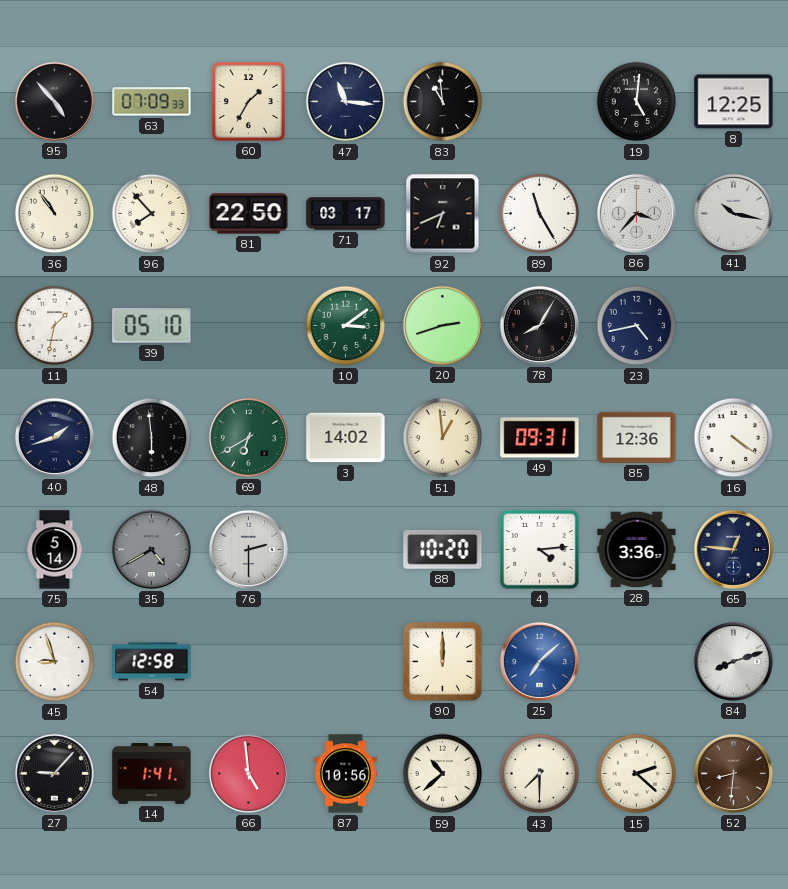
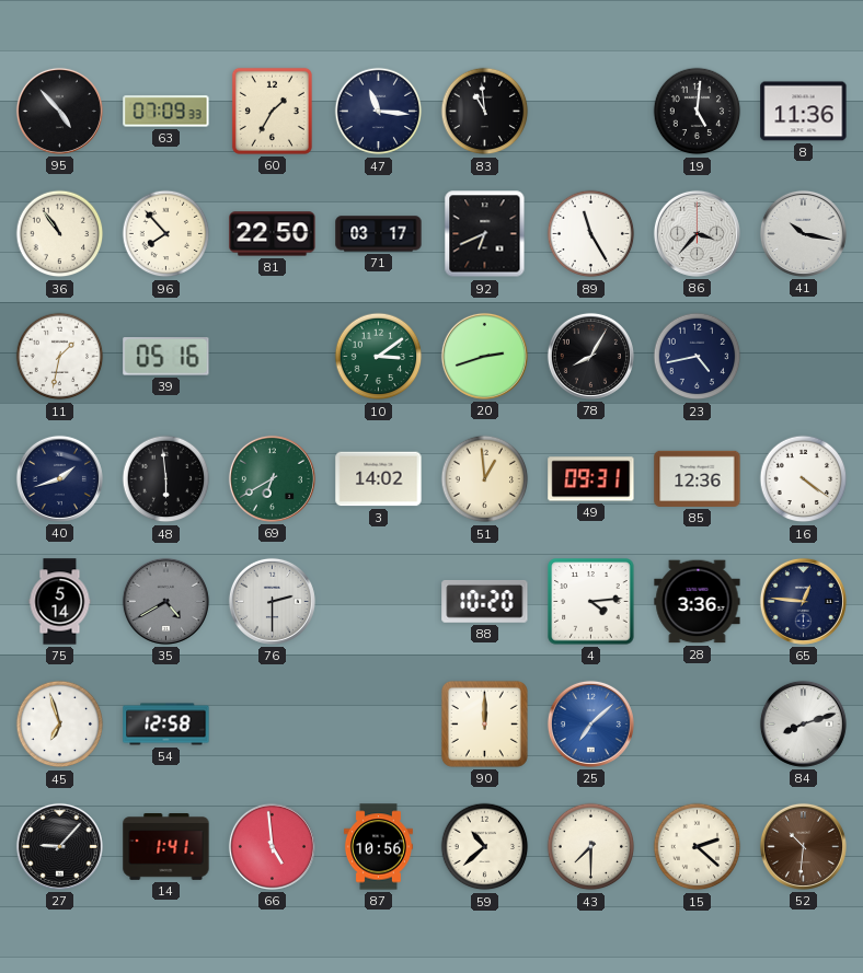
8: 12:25 -> 11:36 (804, 112)
39: 05:10 -> 05:16 (166, 357)
45: 8:57 -> 6:57 (60, 725)
52: 8:31 -> 10:31 (803, 846)
